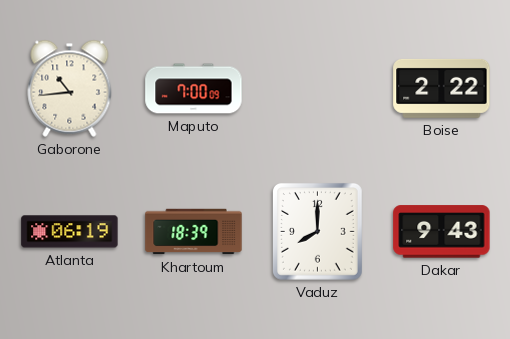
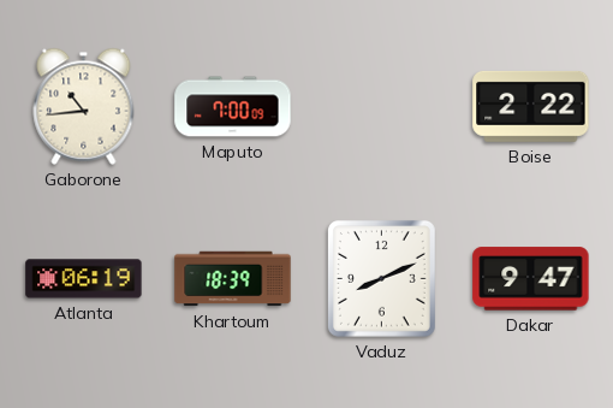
Vaduz: 8:00 -> 8:11 (381, 278)
Dakar: 9:43 -> 9:47 (531, 279)
